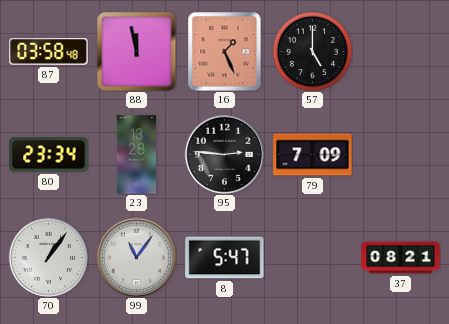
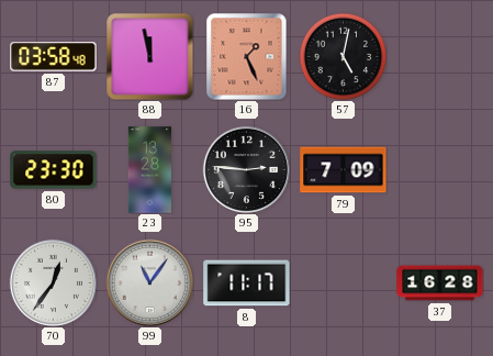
57: 5:00 -> 5:02 (343, 56)
80: 23:34 -> 23:30 (54, 170)
70: 1:06 -> 12:36 (53, 282)
8: 5:47 -> 11:17 (247, 283)
37: 08:21 -> 16:28 (440, 283)
